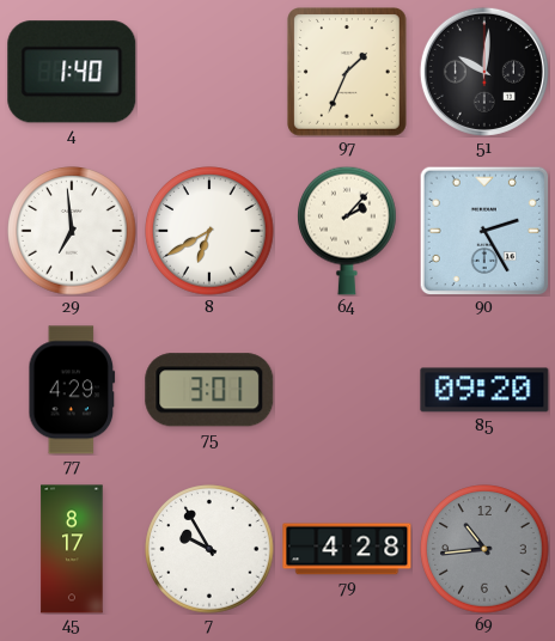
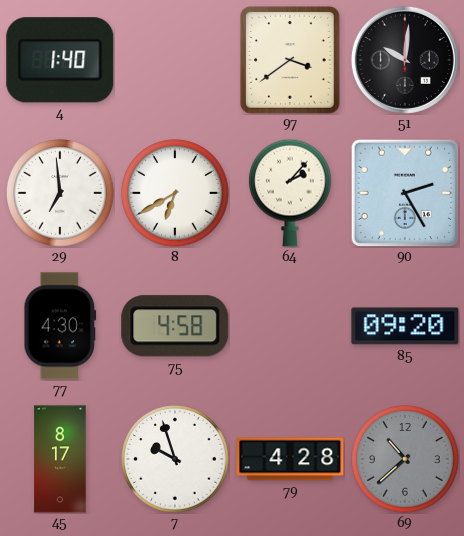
97: 1:34 -> 3:39 (291, 61)
77: 4:29 -> 4:30 (60, 326)
75: 3:01 -> 4:58 (175, 326)
7: 9:55 -> 9:57 (175, 459)
69: 10:44 -> 10:38 (405, 459)
